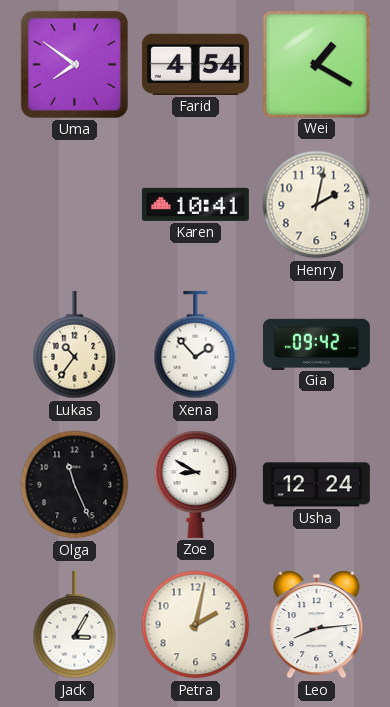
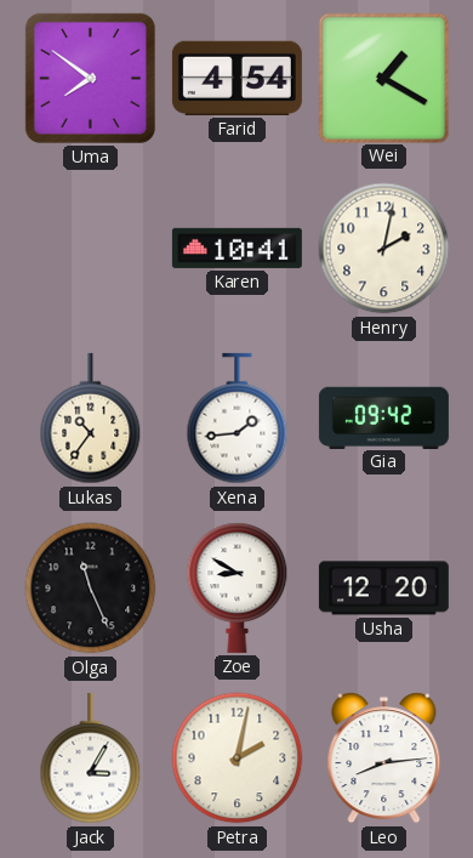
Xena: 1:53 -> 1:44 (238, 419)
Usha: 12:24 -> 12:20 (383, 589)
